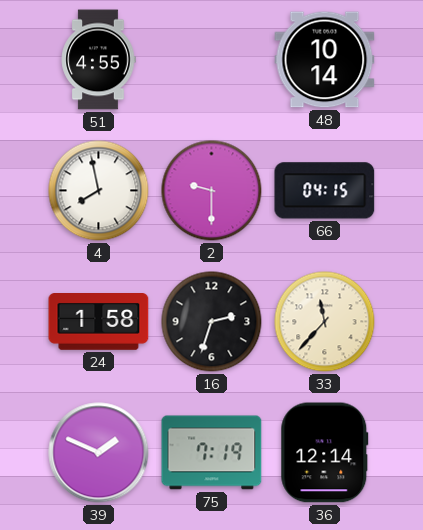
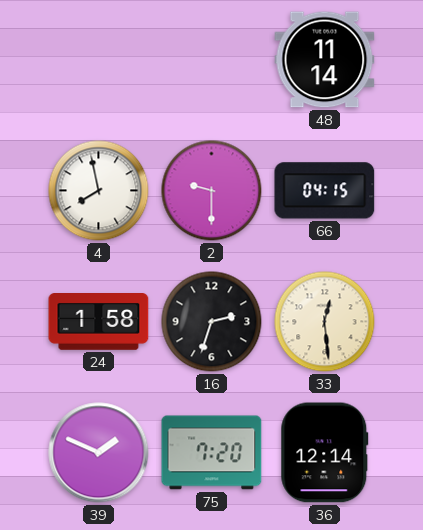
51: 4:55 -> none (98, 60)
48: 10:14 -> 11:14 (325, 60)
33: 11:37 -> 12:29 (325, 322)
75: 7:19 -> 7:20 (212, 453)
